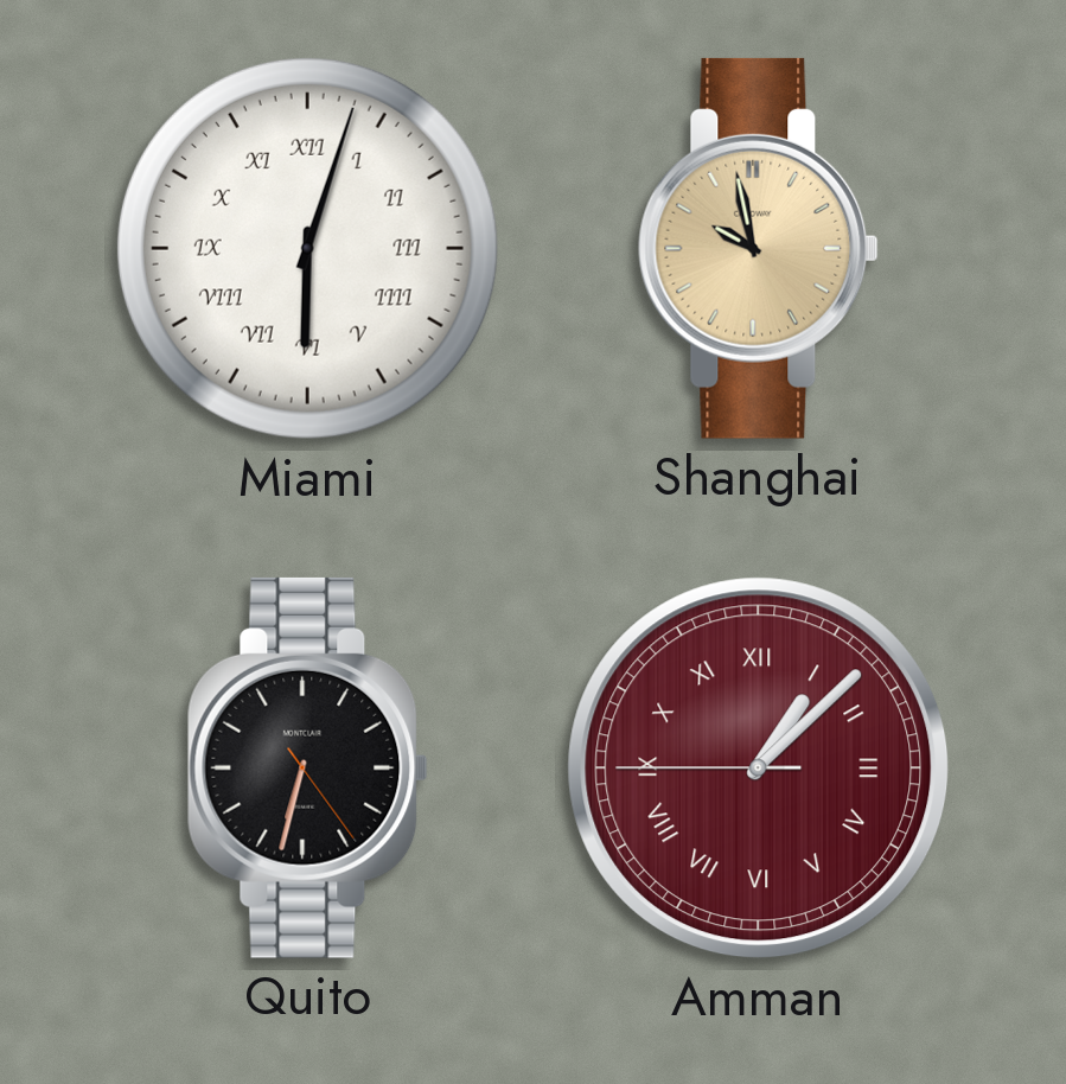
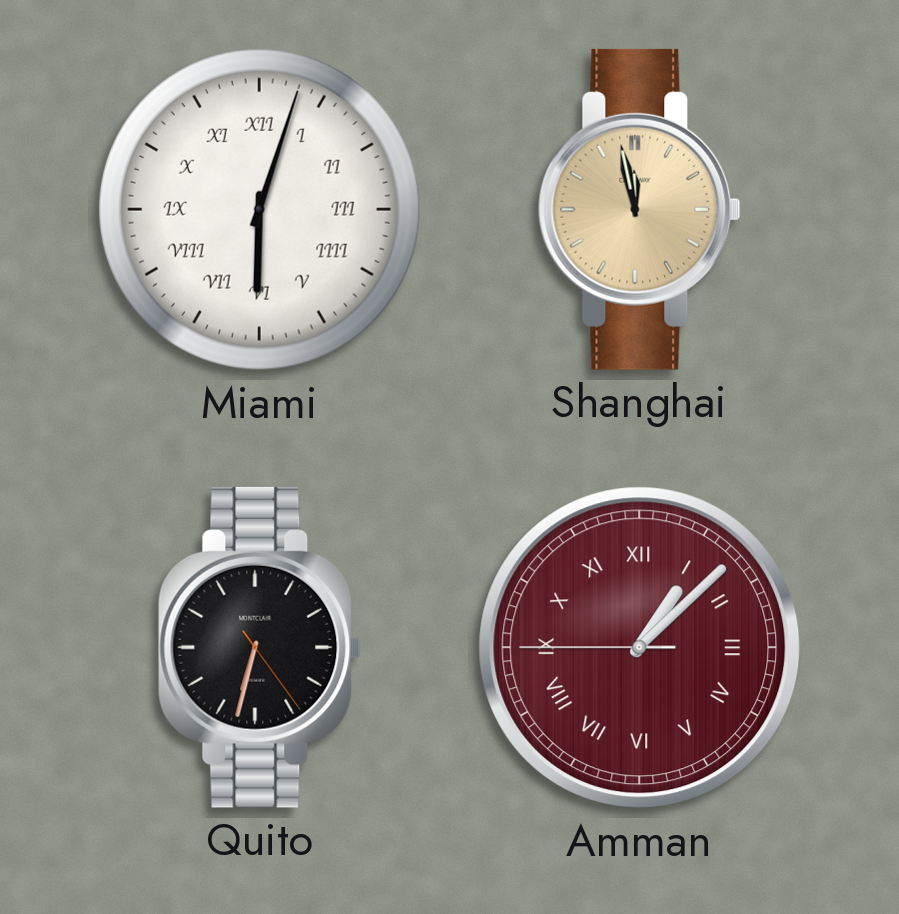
Shanghai: 9:58 -> 11:58 (639, 209)
